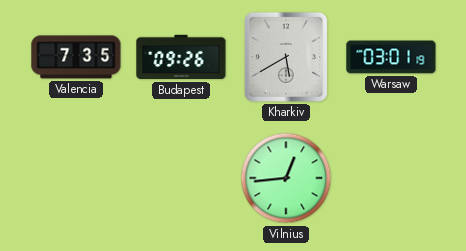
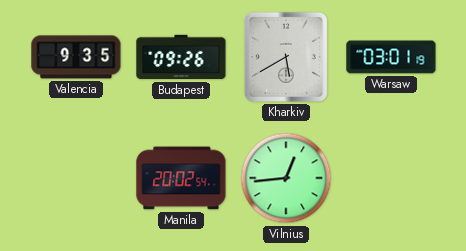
Valencia: 7:35 -> 9:35 (76, 57)
Manila: none -> 20:02 (181, 178)
